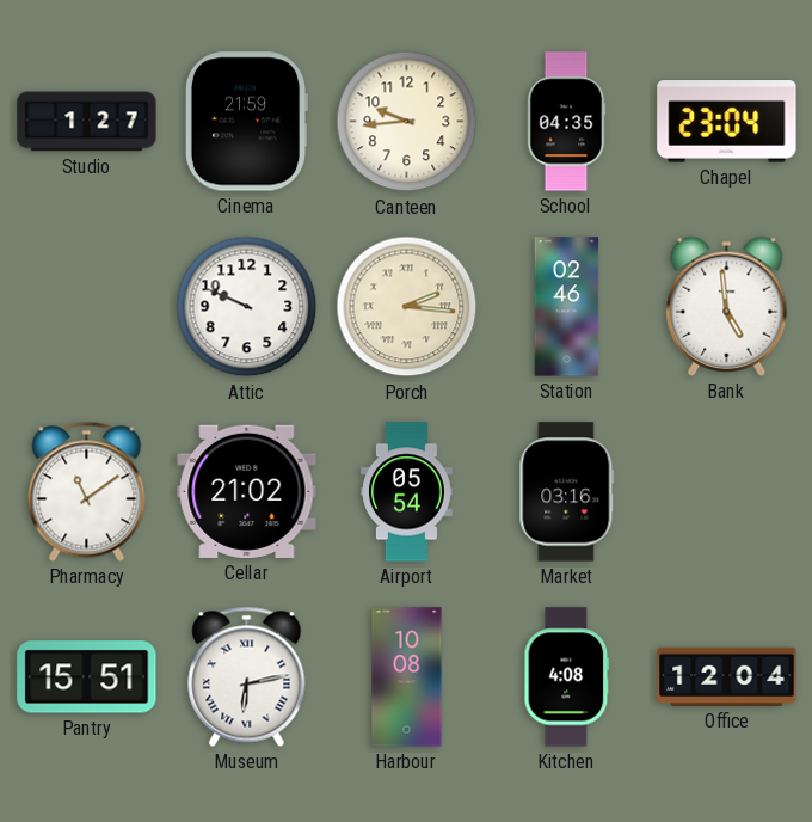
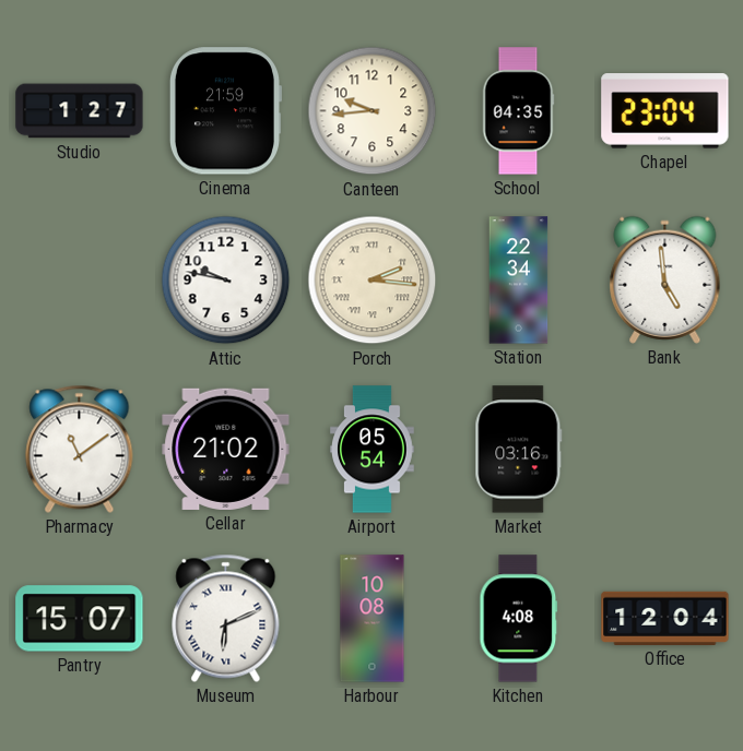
Attic: 9:49 -> 9:47 (226, 281)
Station: 02:46 -> 22:34 (519, 281)
Pantry: 15:51 -> 15:07 (80, 619)
Museum: 6:13 -> 6:11 (226, 618)
